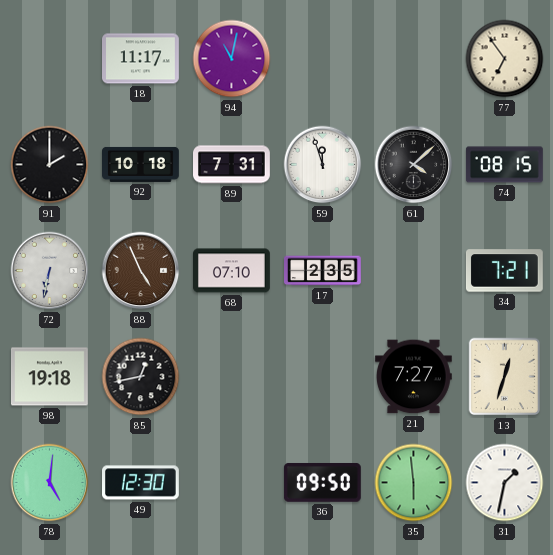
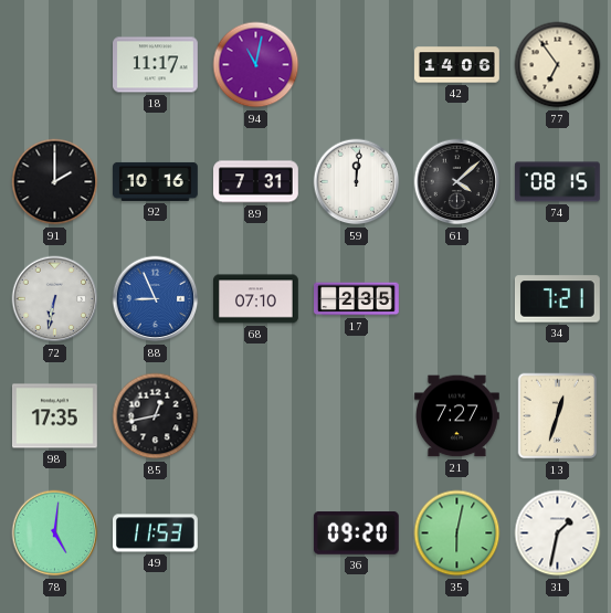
42: none -> 14:06 (457, 65)
92: 10:18 -> 10:16 (156, 181)
59: 11:57 -> 12:01 (357, 182)
88: 4:56 -> 8:56 (156, 299)
88 dial: brown -> blue (156, 299)
98: 19:18 -> 17:35 (55, 416)
49: 12:30 -> 11:53 (156, 533)
36: 09:50 -> 09:20 (356, 532)
35: 5:59 -> 6:02 (457, 533)
